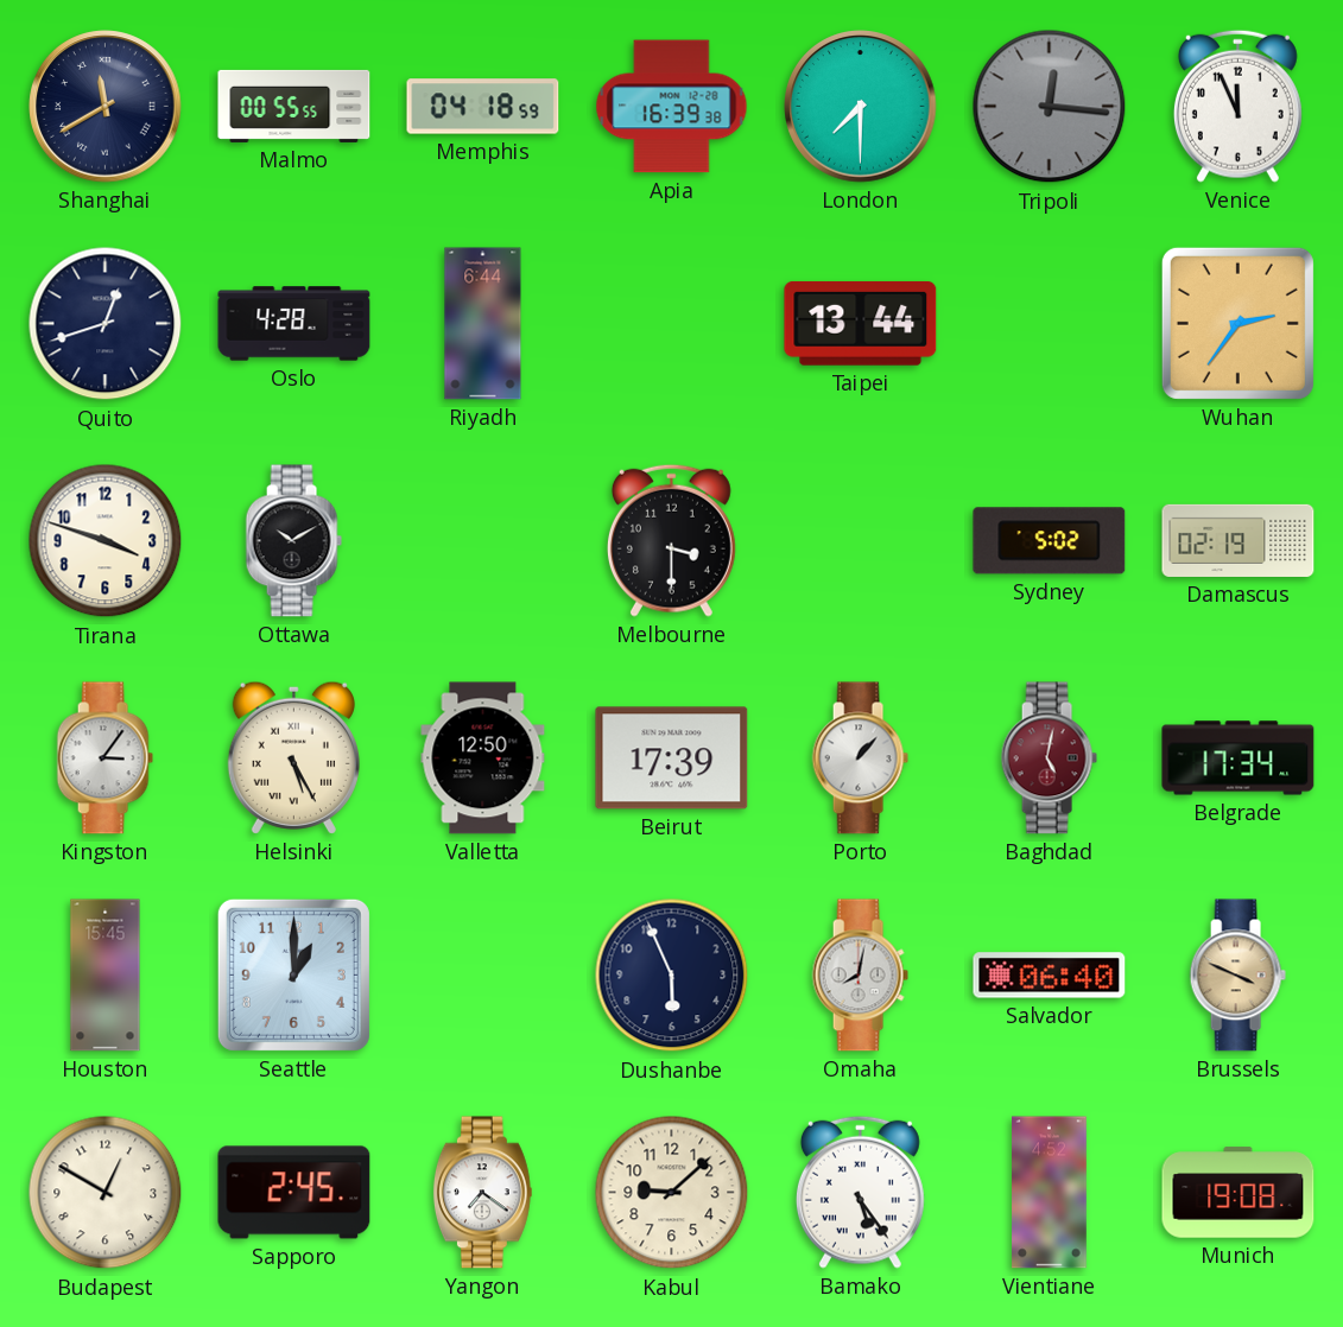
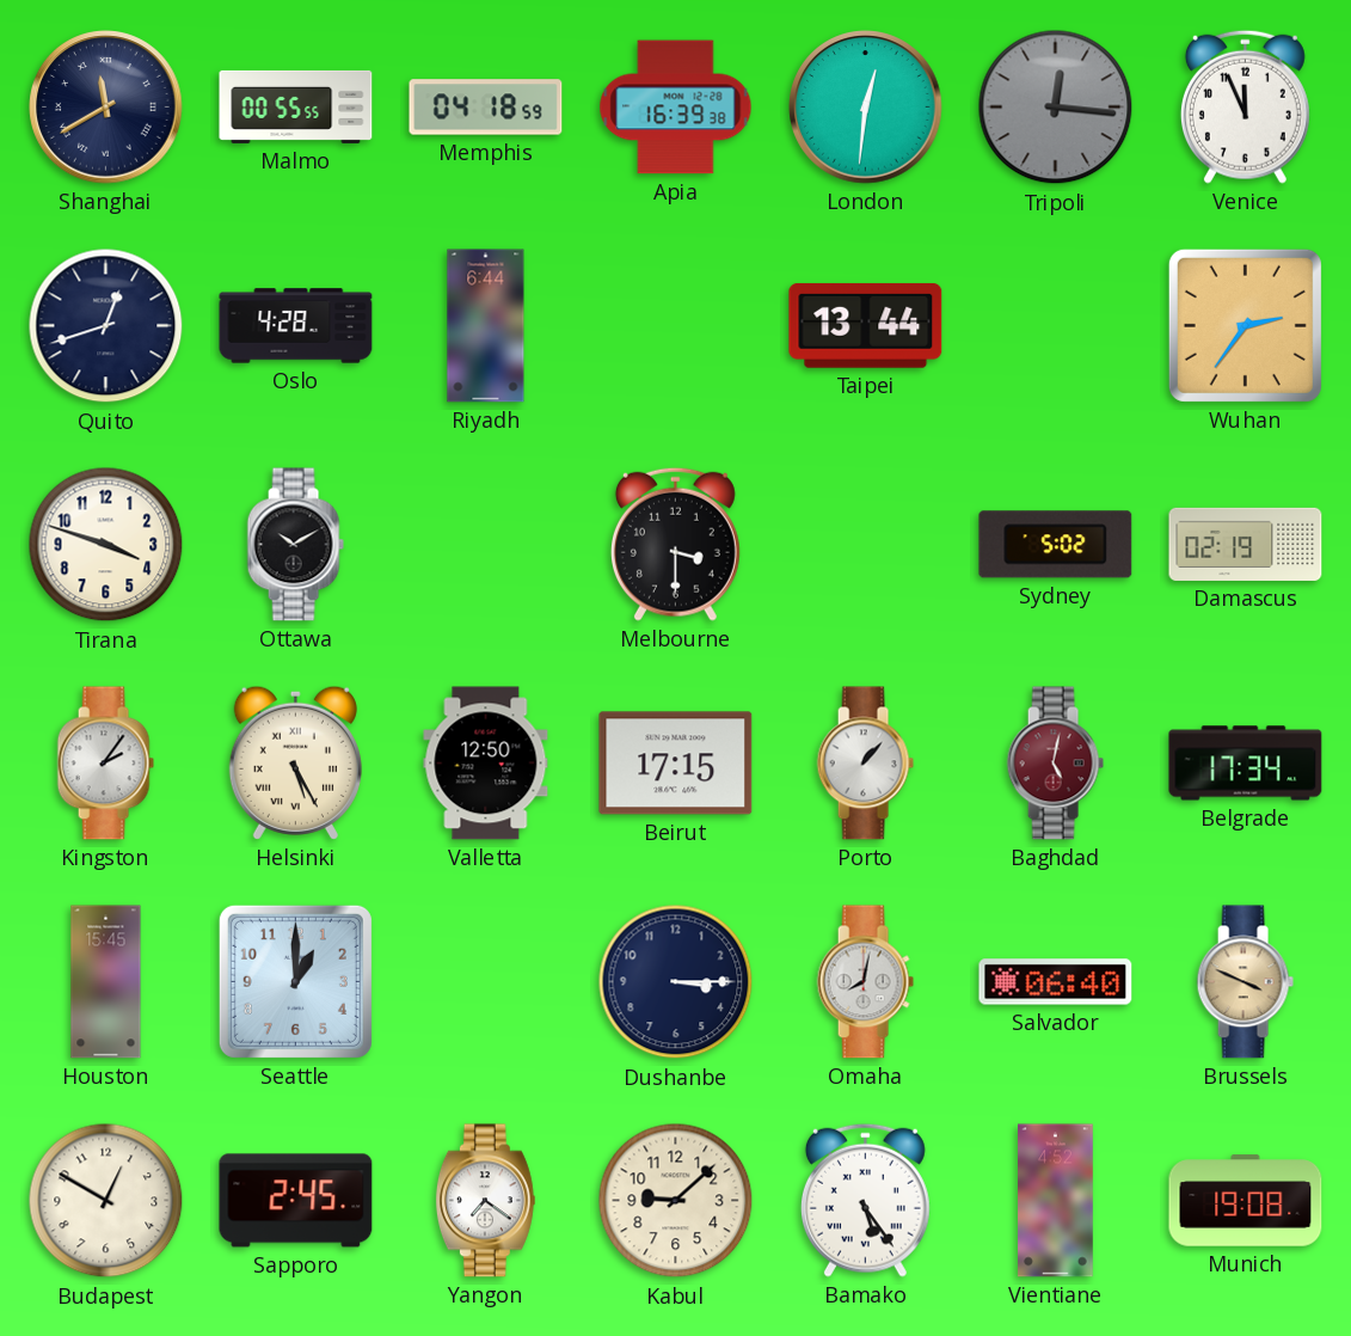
London: 7:30 -> 12:31 (866, 108)
Kingston: 3:06 -> 2:06 (105, 764)
Beirut: 17:39 -> 17:15 (676, 764)
Dushanbe: 5:56 -> 3:15 (676, 982)
